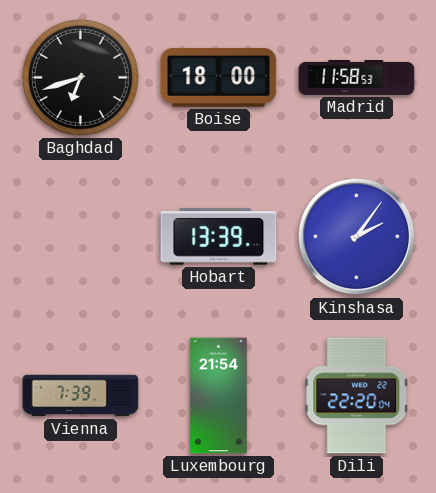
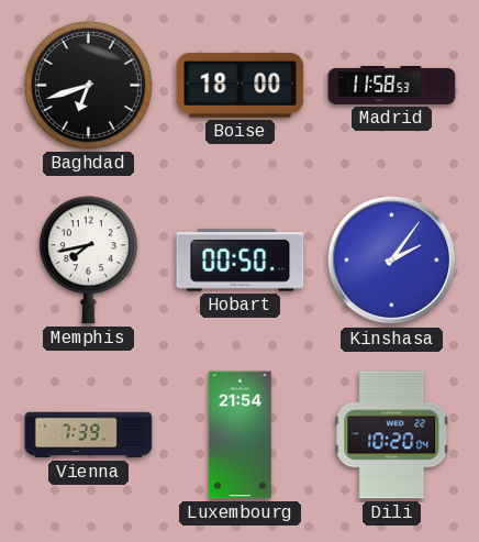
Memphis: none -> 7:43 (88, 261)
Hobart: 13:39 -> 00:50 (241, 261)
Dili: 22:20 -> 10:20 (392, 435)
